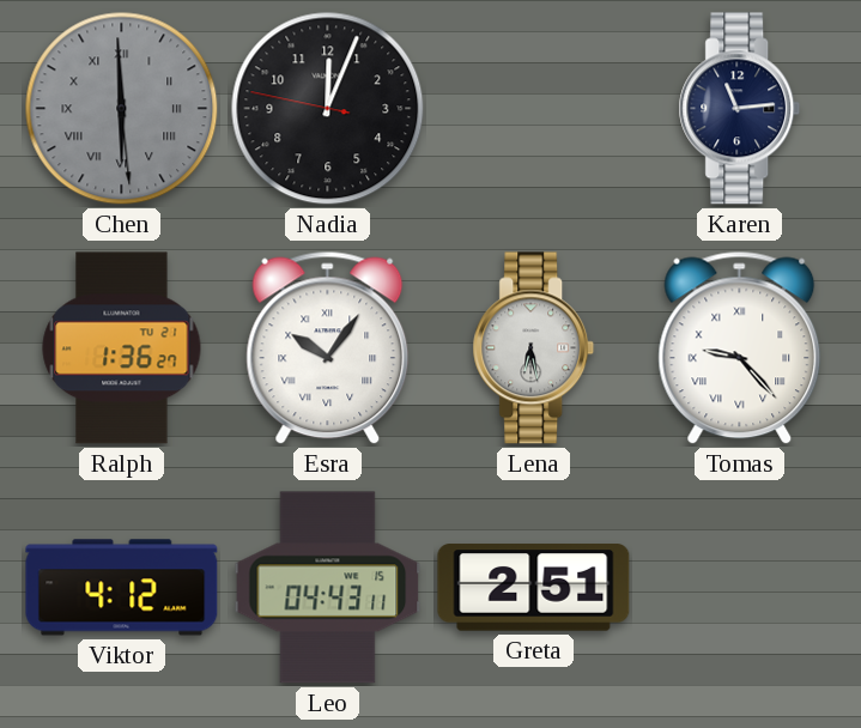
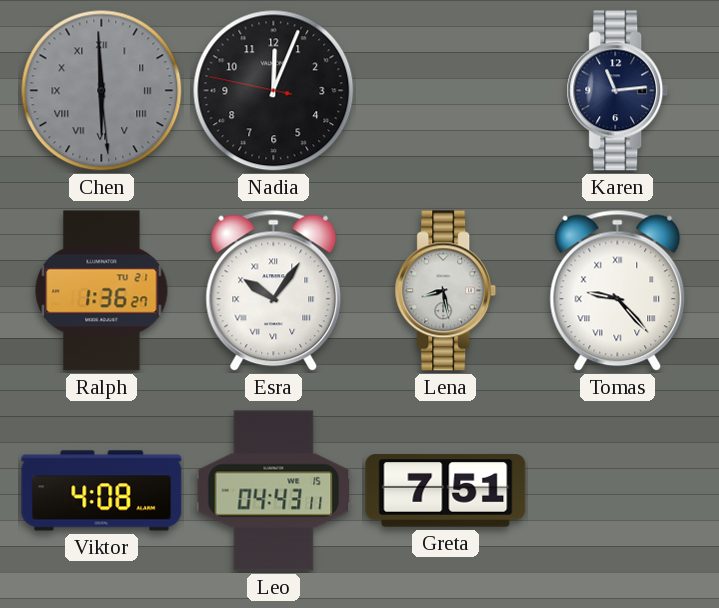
Lena: 6:28 -> 8:28 (446, 291)
Viktor: 4:12 -> 4:08 (102, 491)
Greta: 2:51 -> 7:51 (446, 491)
